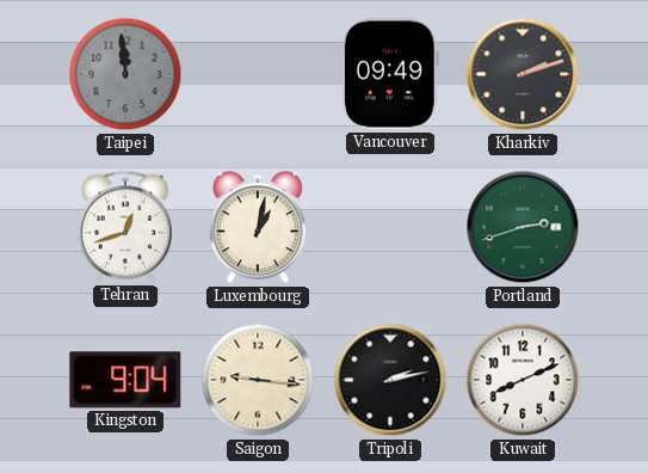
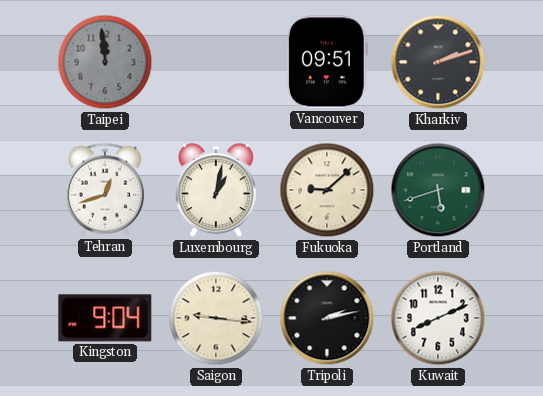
Vancouver: 09:49 -> 09:51 (327, 62)
Fukuoka: none -> 9:08 (327, 190)
Portland: 2:42 -> 5:42 (438, 190)
